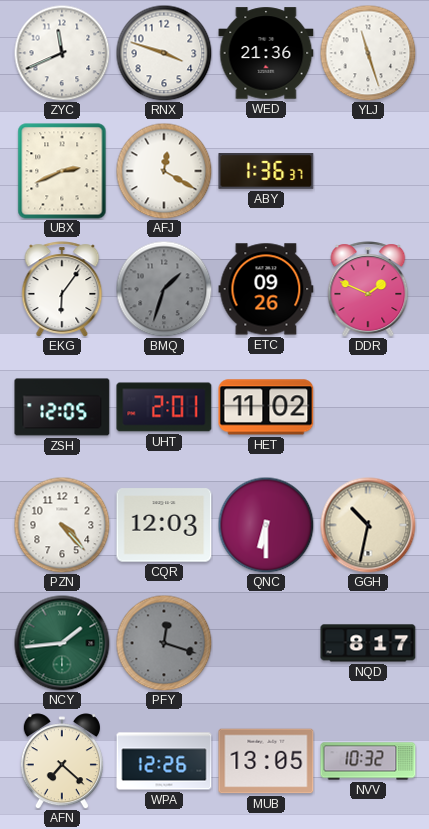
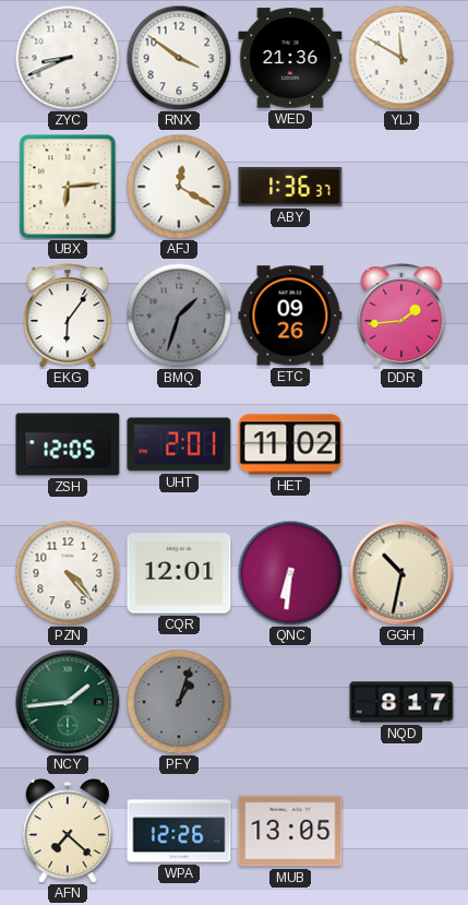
ZYC: 11:41 -> 8:41 (68, 58)
RNX: 3:48 -> 3:51 (179, 58)
YLJ: 11:27 -> 11:50 (401, 58)
UBX: 2:41 -> 6:14 (68, 187)
DDR: 1:49 -> 1:44 (401, 315)
CQR: 12:03 -> 12:01 (179, 573)
QNC: 6:30 -> 6:31 (290, 573)
PFY: 12:18 -> 1:03 (179, 702)
NVV: 10:32 -> none (368, 761)
